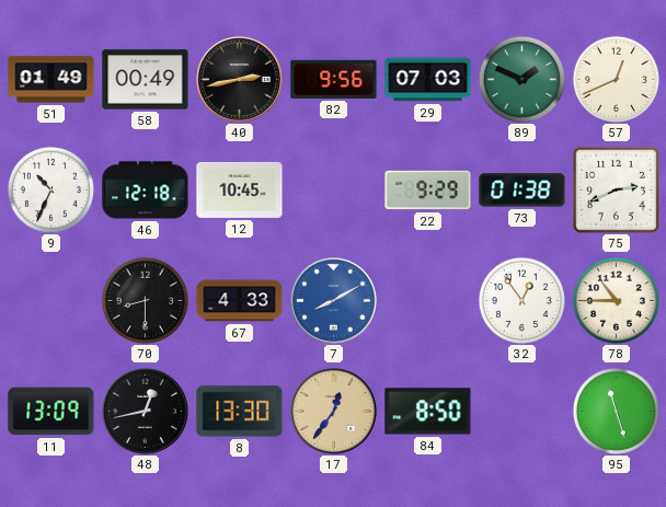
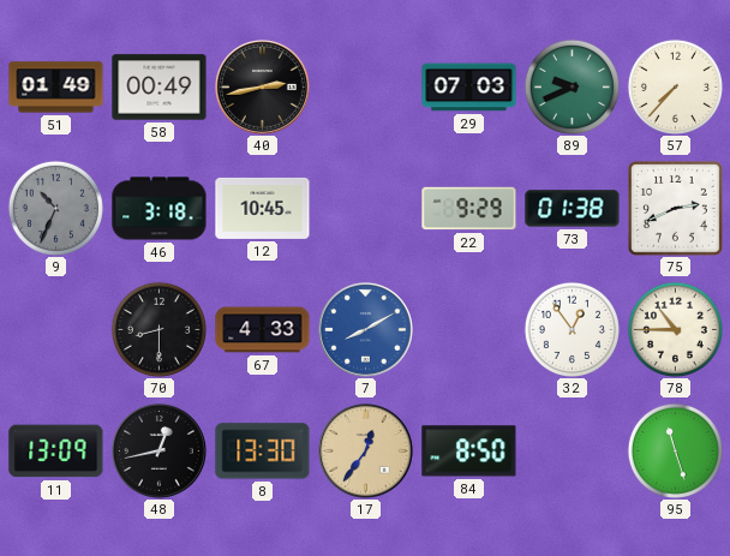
82: 9:56 -> none (334, 79)
89: 1:49 -> 9:41 (572, 86)
57: 12:41 -> 7:37 (675, 86)
9 dial: white -> grey (55, 208)
46: 12:18 -> 3:18 (160, 209)
